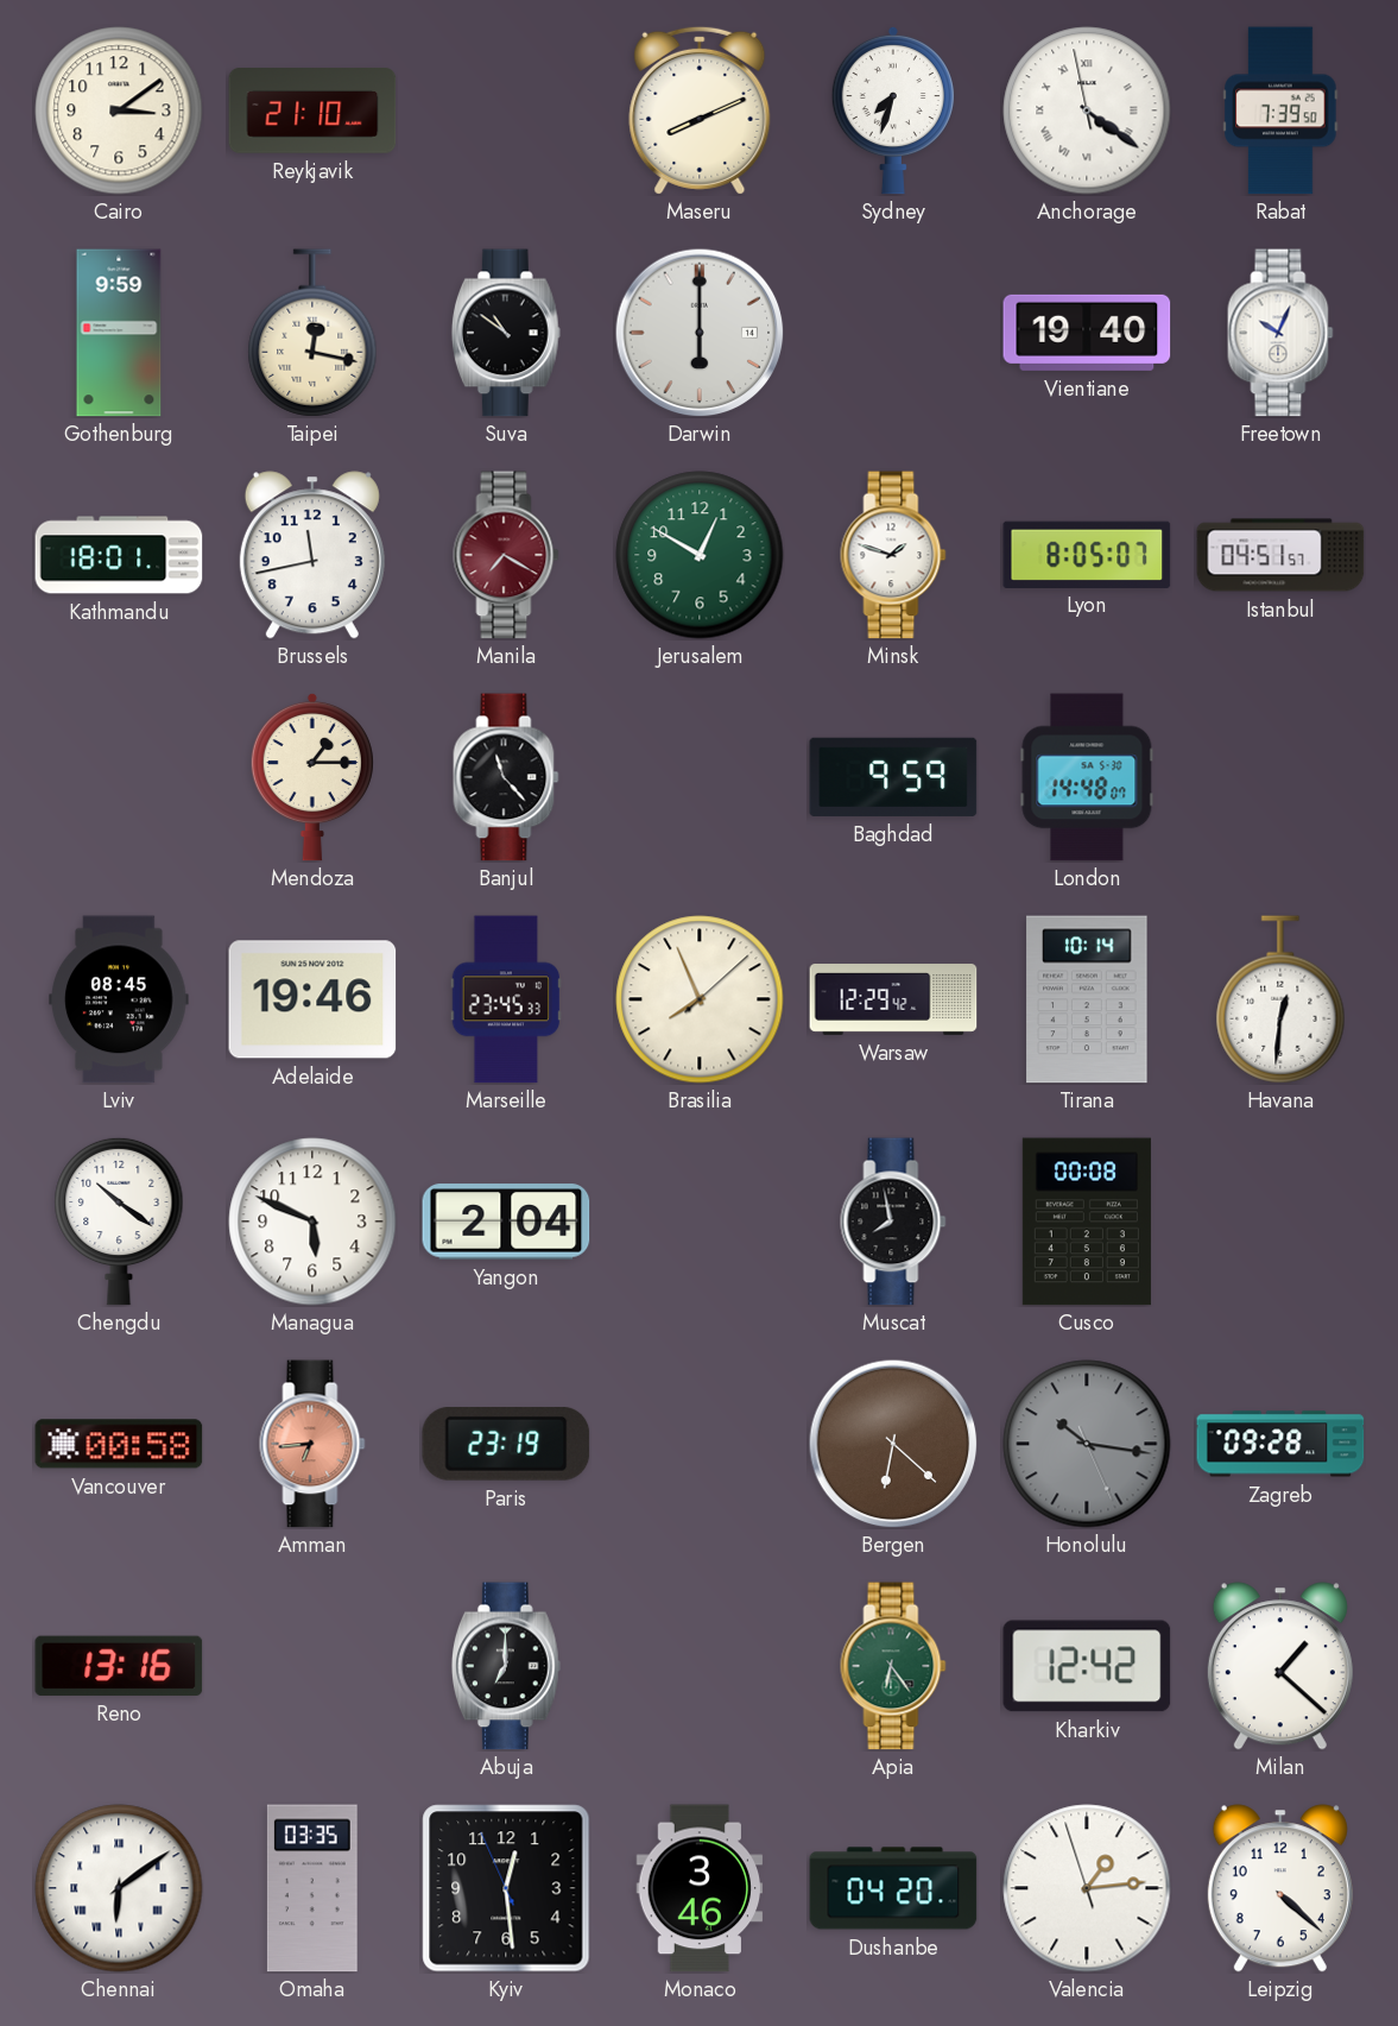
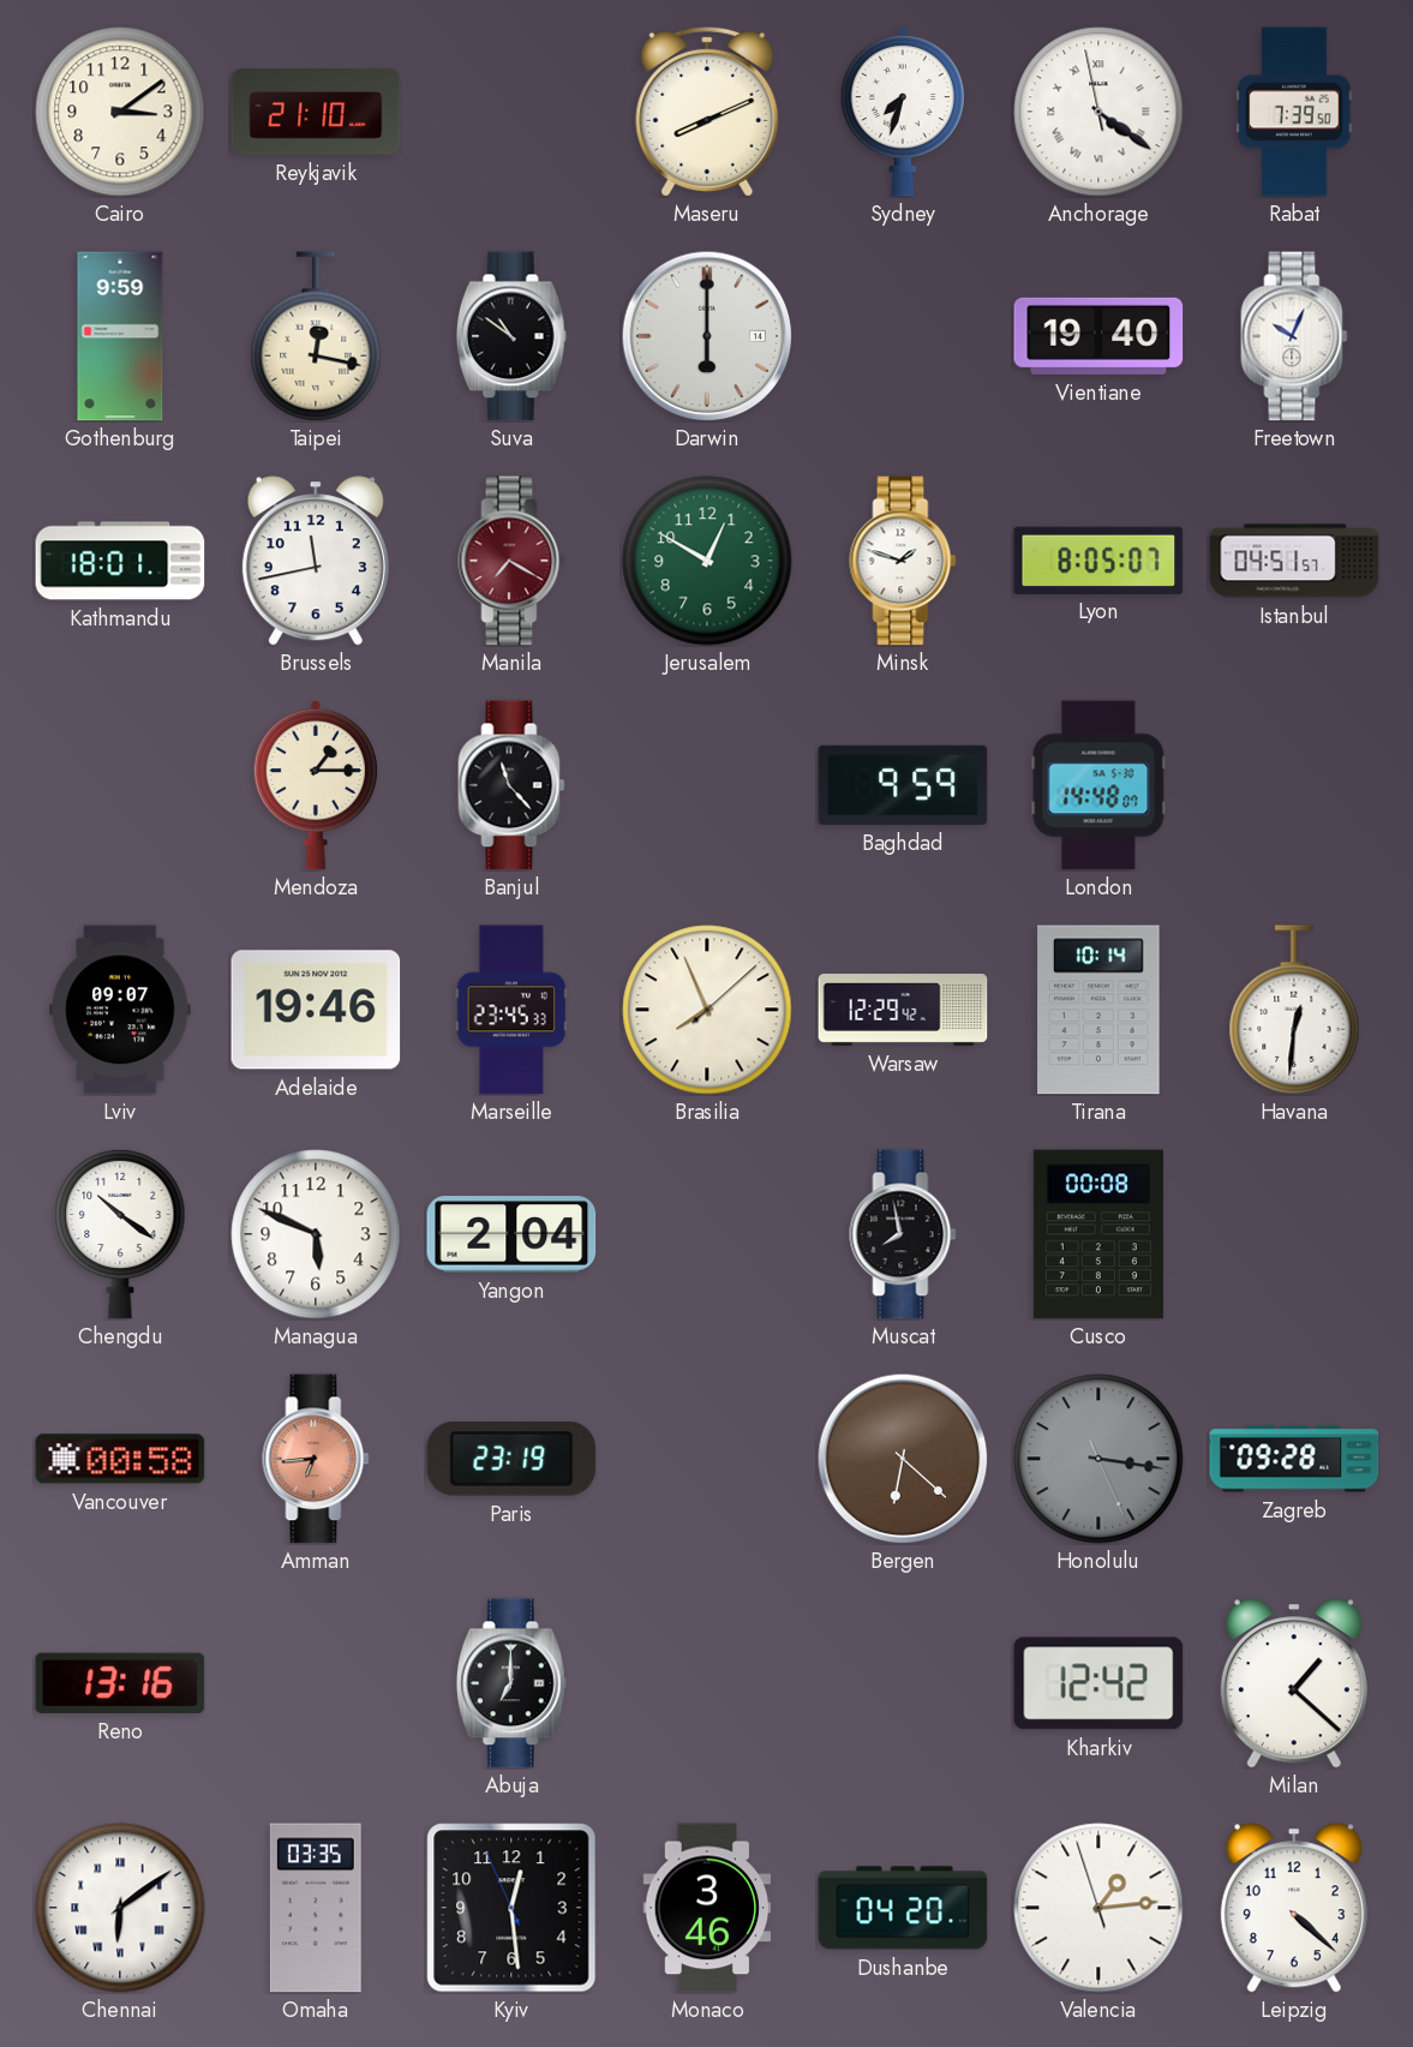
Lviv: 08:45 -> 09:07 (120, 1010)
Honolulu: 10:16 -> 3:16 (1098, 1459)
Apia: 6:24 -> none (893, 1666)
